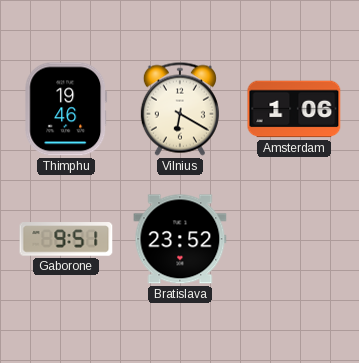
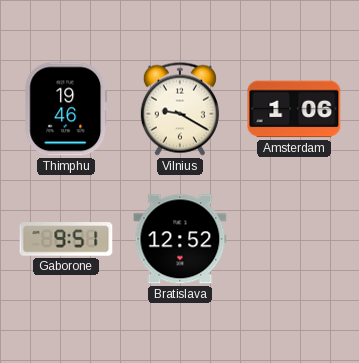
Vilnius: 6:20 -> 9:20 (180, 109)
Bratislava: 23:52 -> 12:52 (180, 239)
